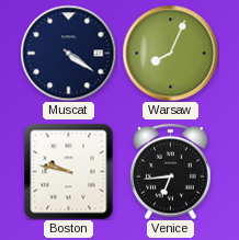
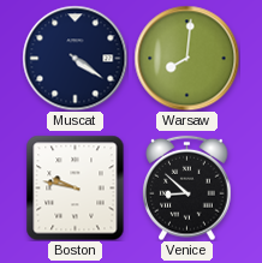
Warsaw: 8:04 -> 8:01 (186, 58)
Venice: 6:44 -> 8:52 (187, 187)
